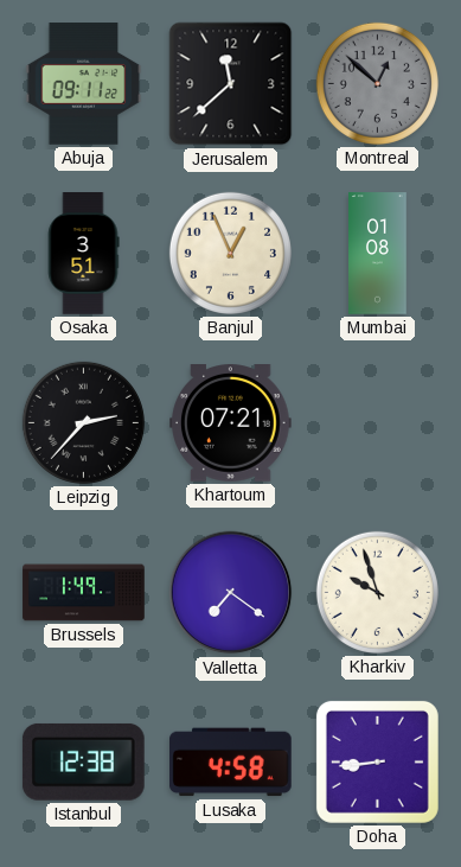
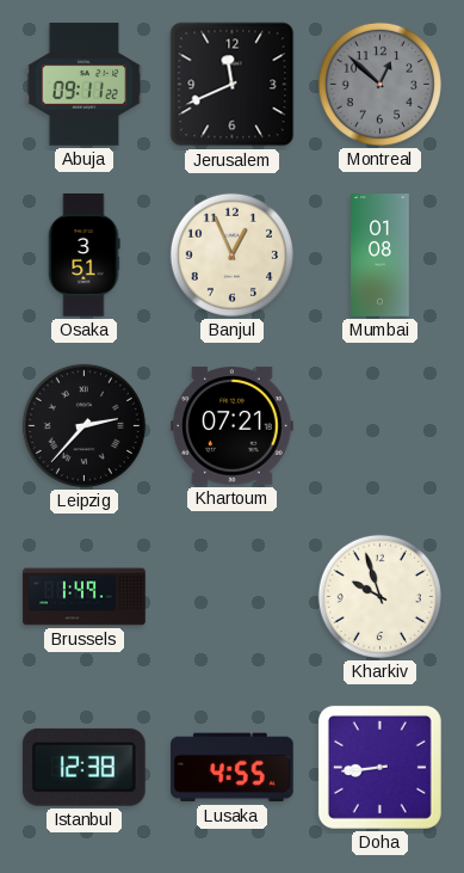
Jerusalem: 11:38 -> 11:41 (233, 85)
Valletta: 7:21 -> none (231, 593)
Lusaka: 4:58 -> 4:55 (233, 768)
